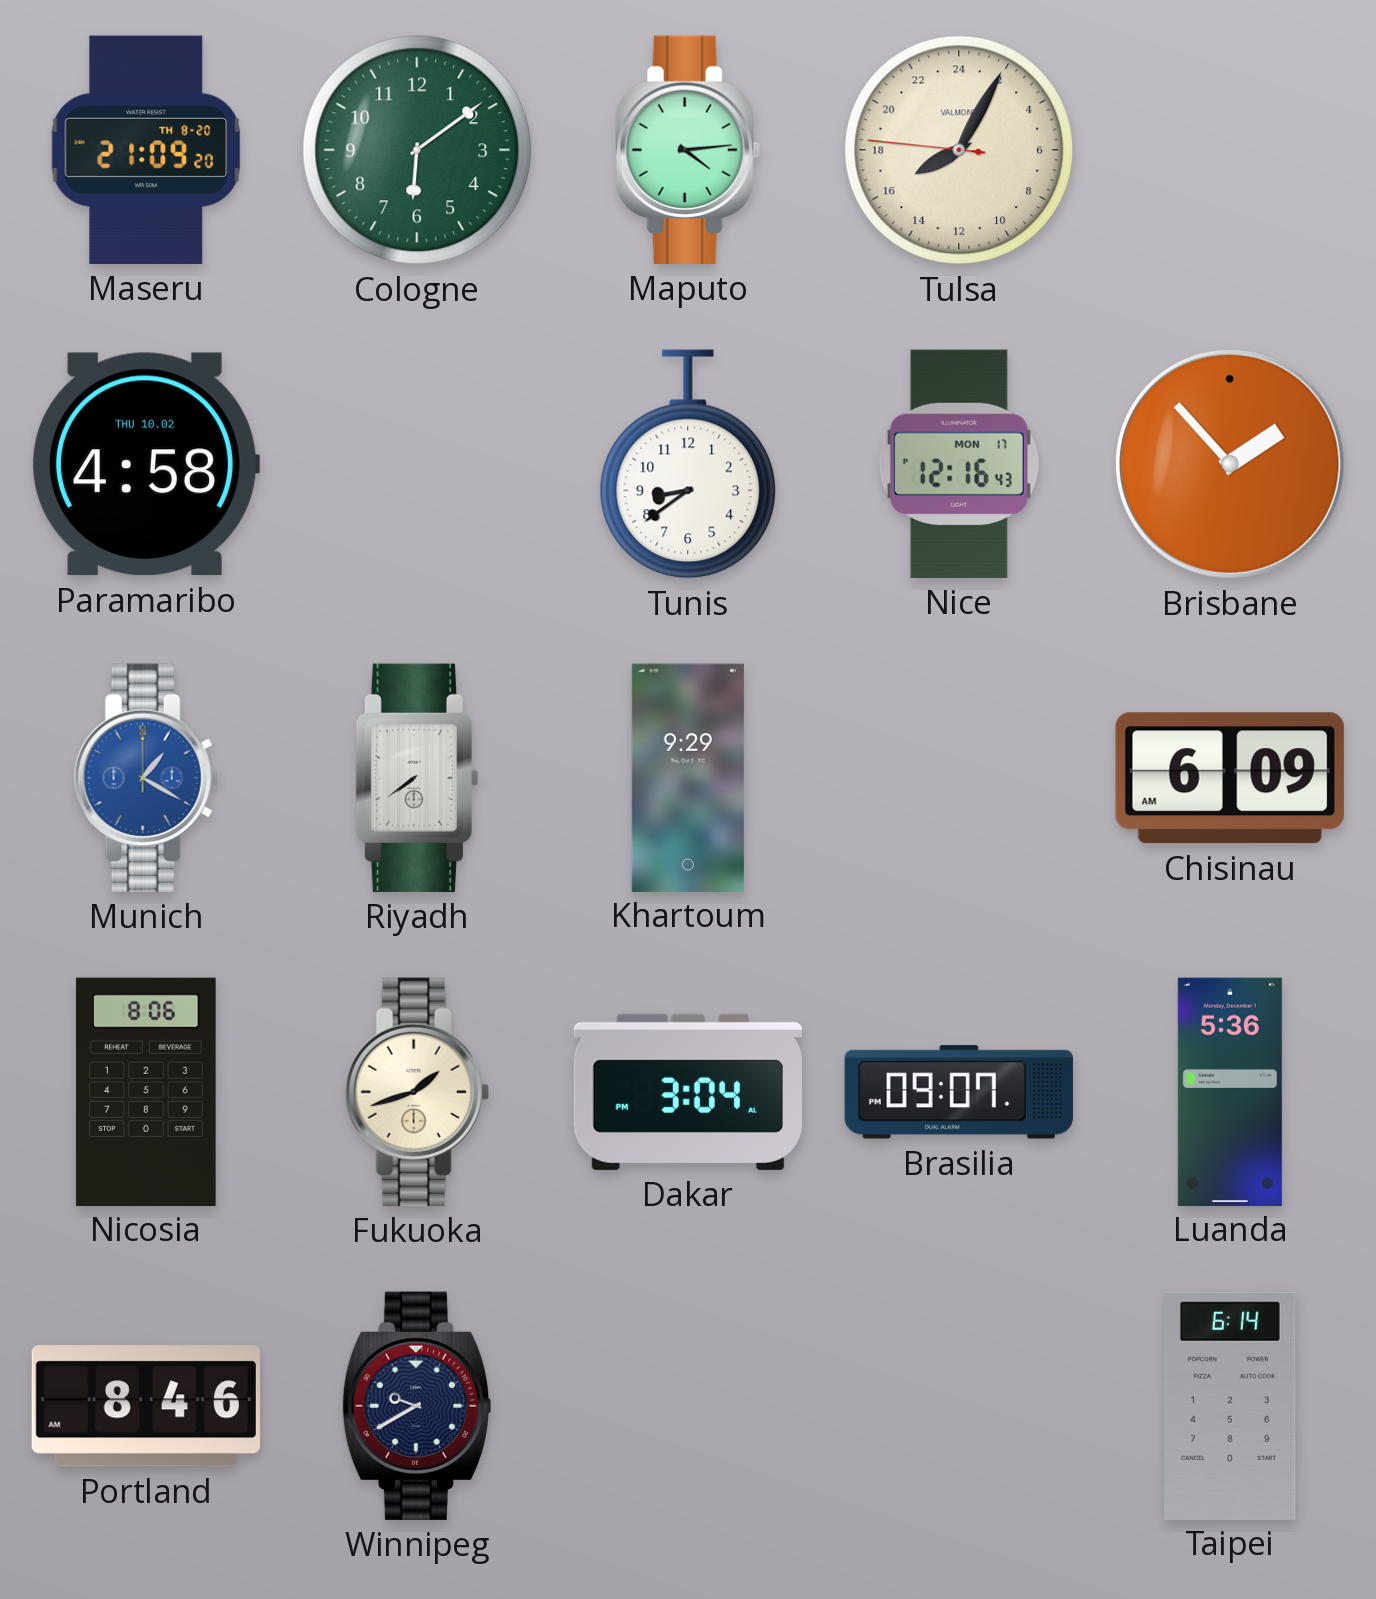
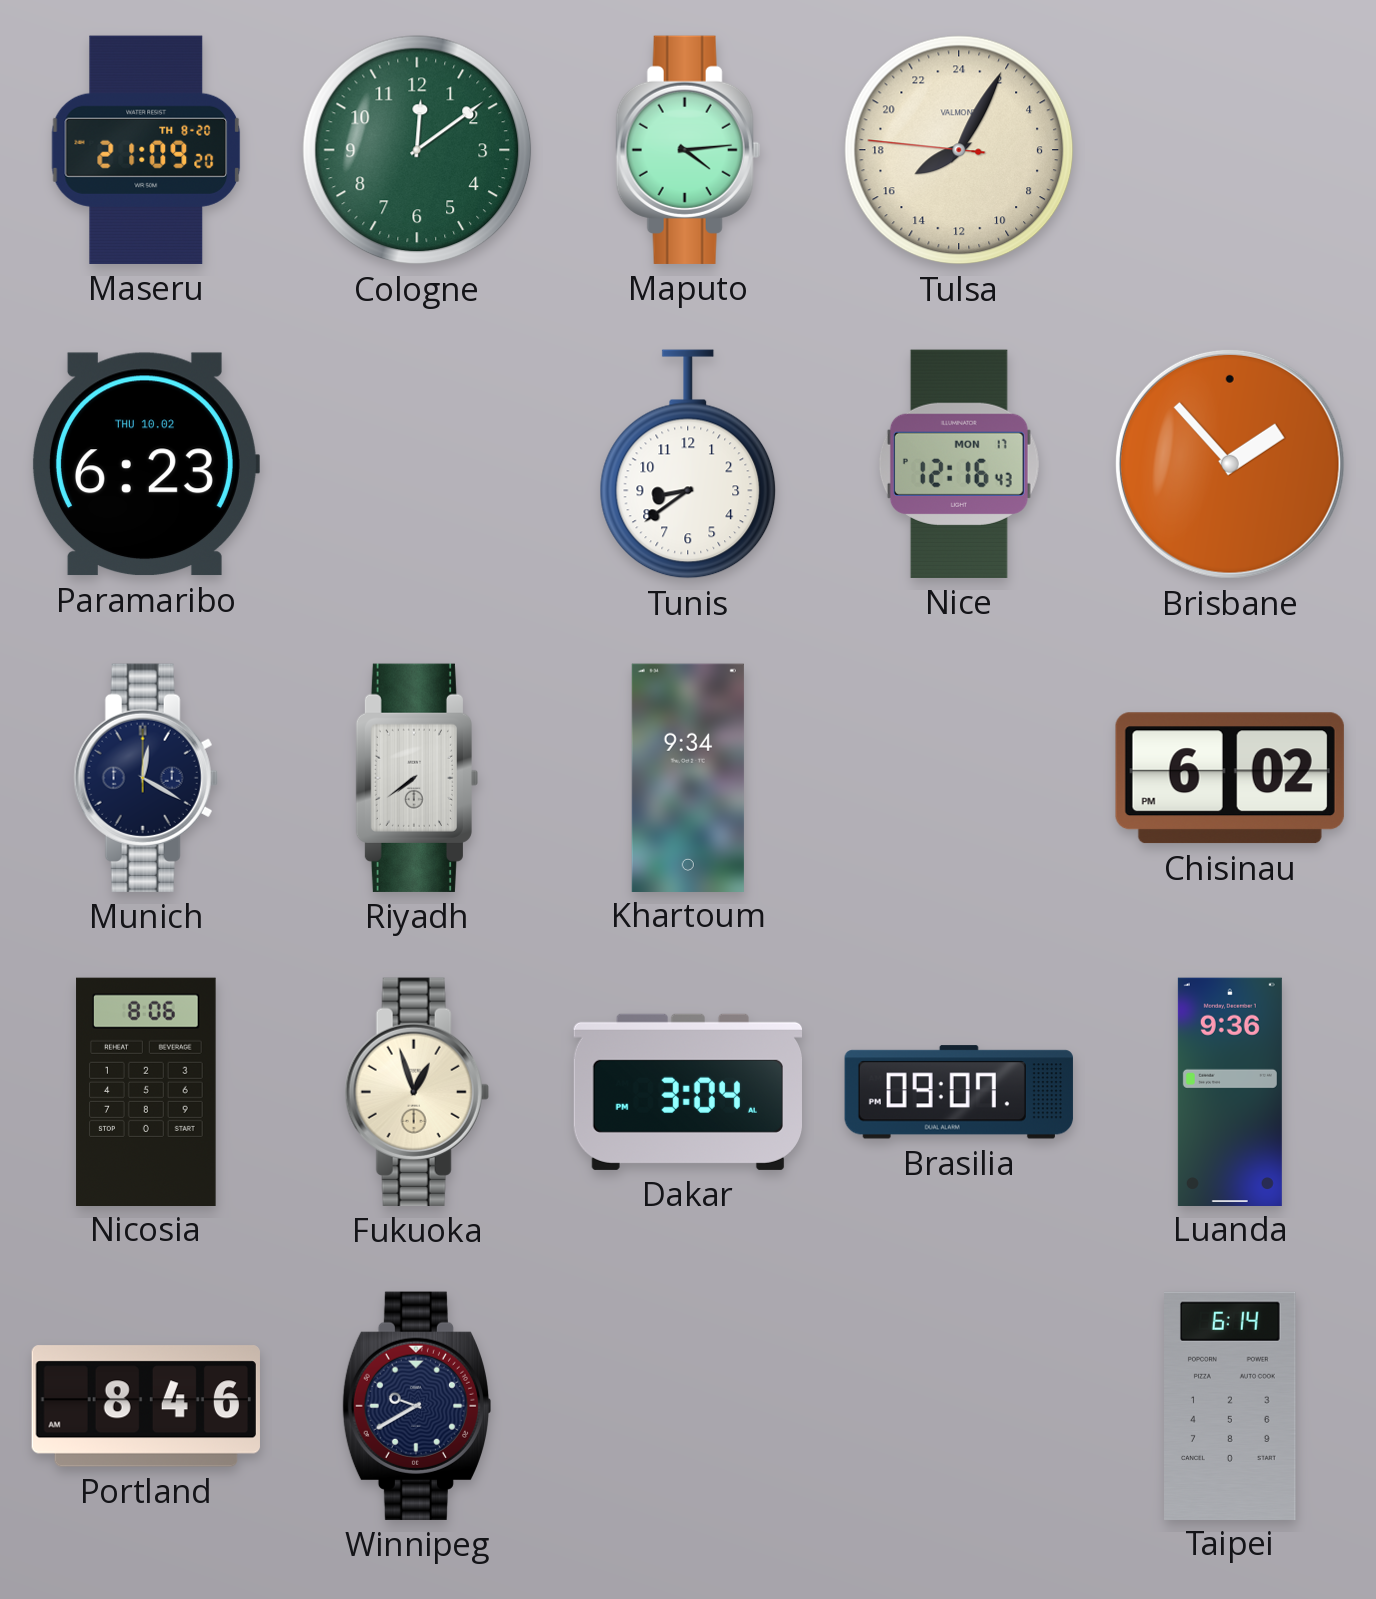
Cologne: 6:09 -> 12:09 (417, 150)
Paramaribo: 4:58 -> 6:23 (145, 464)
Munich: 1:20 -> 12:20 (146, 778)
Munich dial: blue -> navy (146, 778)
Khartoum: 9:29 -> 9:34 (688, 777)
Chisinau: 6:09 -> 6:02 (1230, 778)
Fukuoka: 1:42 -> 12:57 (417, 1092)
Luanda: 5:36 -> 9:36 (1230, 1091)
